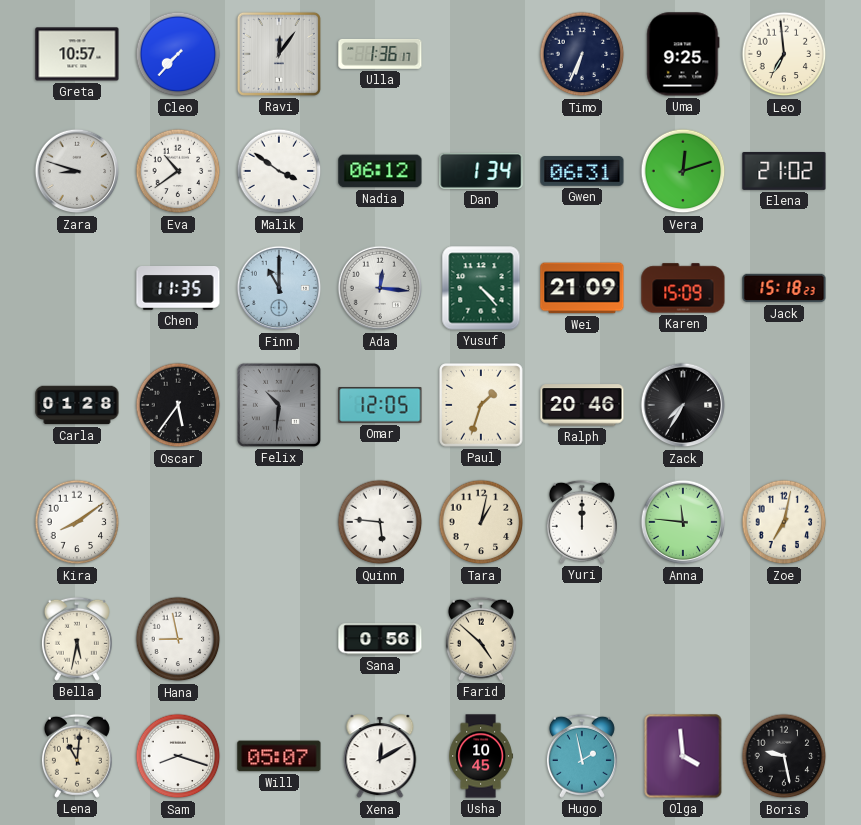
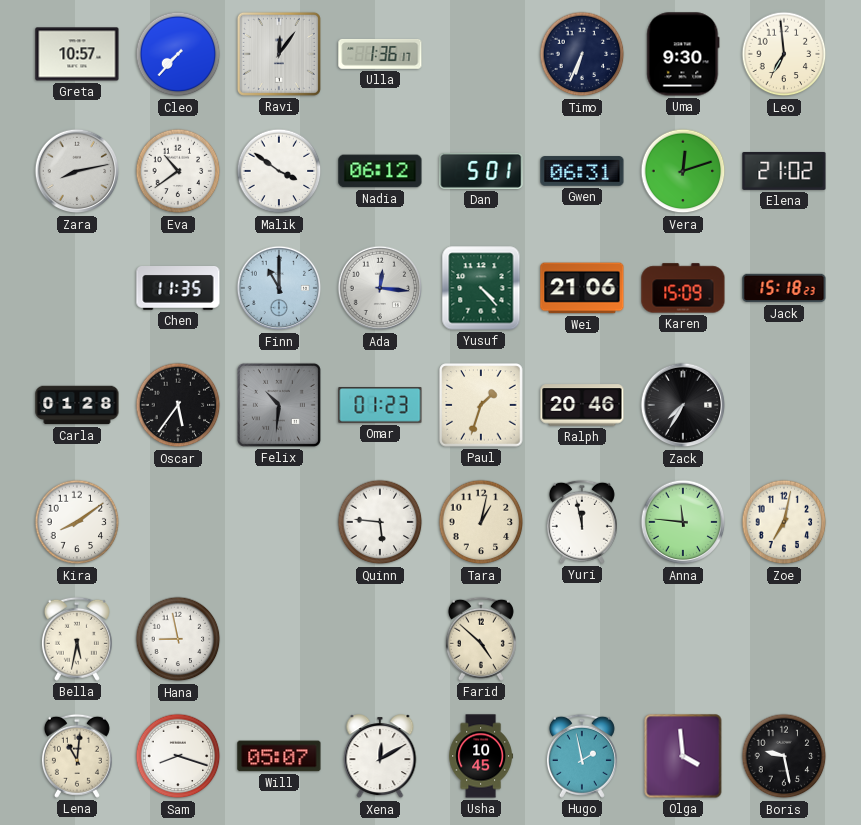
Uma: 9:25 -> 9:30 (683, 54)
Zara: 8:48 -> 8:13 (77, 171)
Dan: 1:34 -> 5:01 (481, 171)
Wei: 21:09 -> 21:06 (582, 288)
Omar: 12:05 -> 01:23 (380, 405)
Yuri: 12:00 -> 11:58 (582, 522)
Sana: 0:56 -> none (380, 639)
